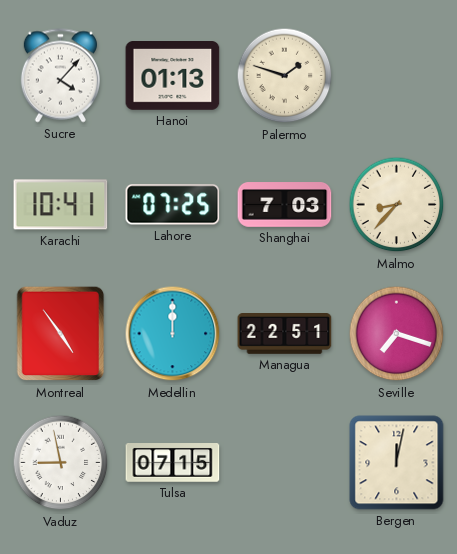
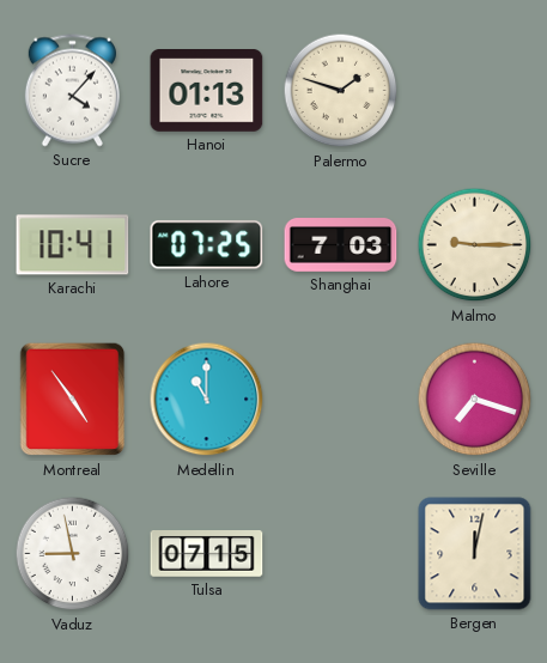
Malmo: 8:37 -> 9:15 (475, 245)
Medellin: 12:00 -> 11:00 (207, 400)
Managua: 22:51 -> none (285, 334)
